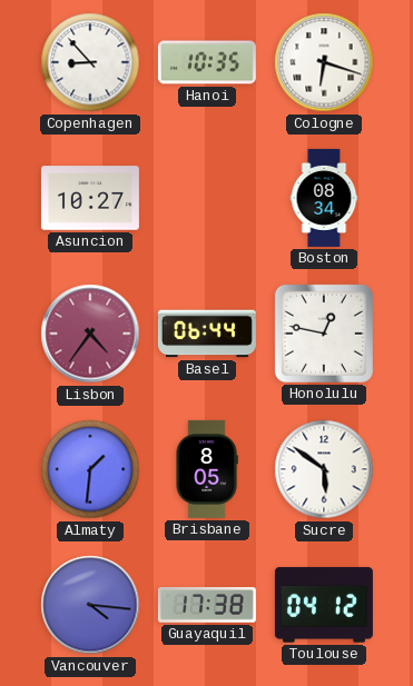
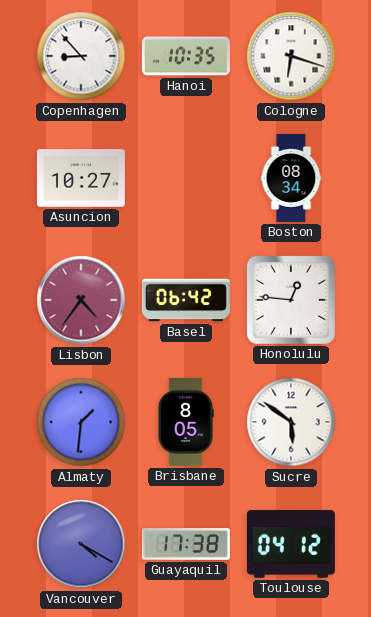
Basel: 06:44 -> 06:42 (186, 300)
Honolulu: 12:47 -> 12:46 (291, 300)
Vancouver: 4:16 -> 4:20 (81, 544)
